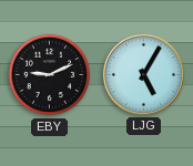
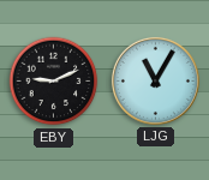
LJG: 5:05 -> 11:05 (155, 80)
